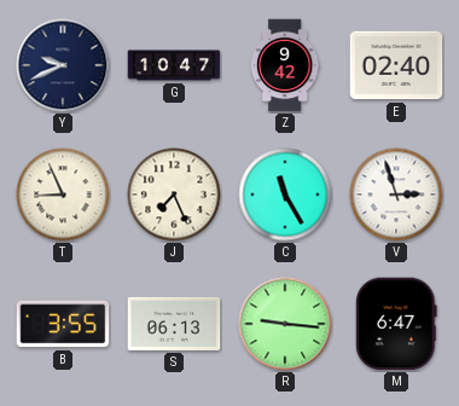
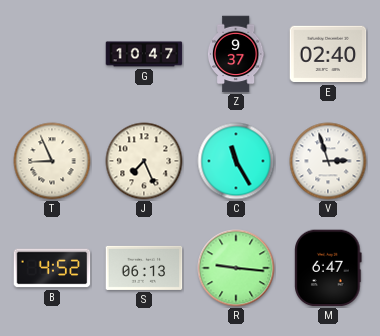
Y: 9:41 -> none (63, 65)
Z: 9:42 -> 9:37 (236, 54)
B: 3:55 -> 4:52 (52, 268)
